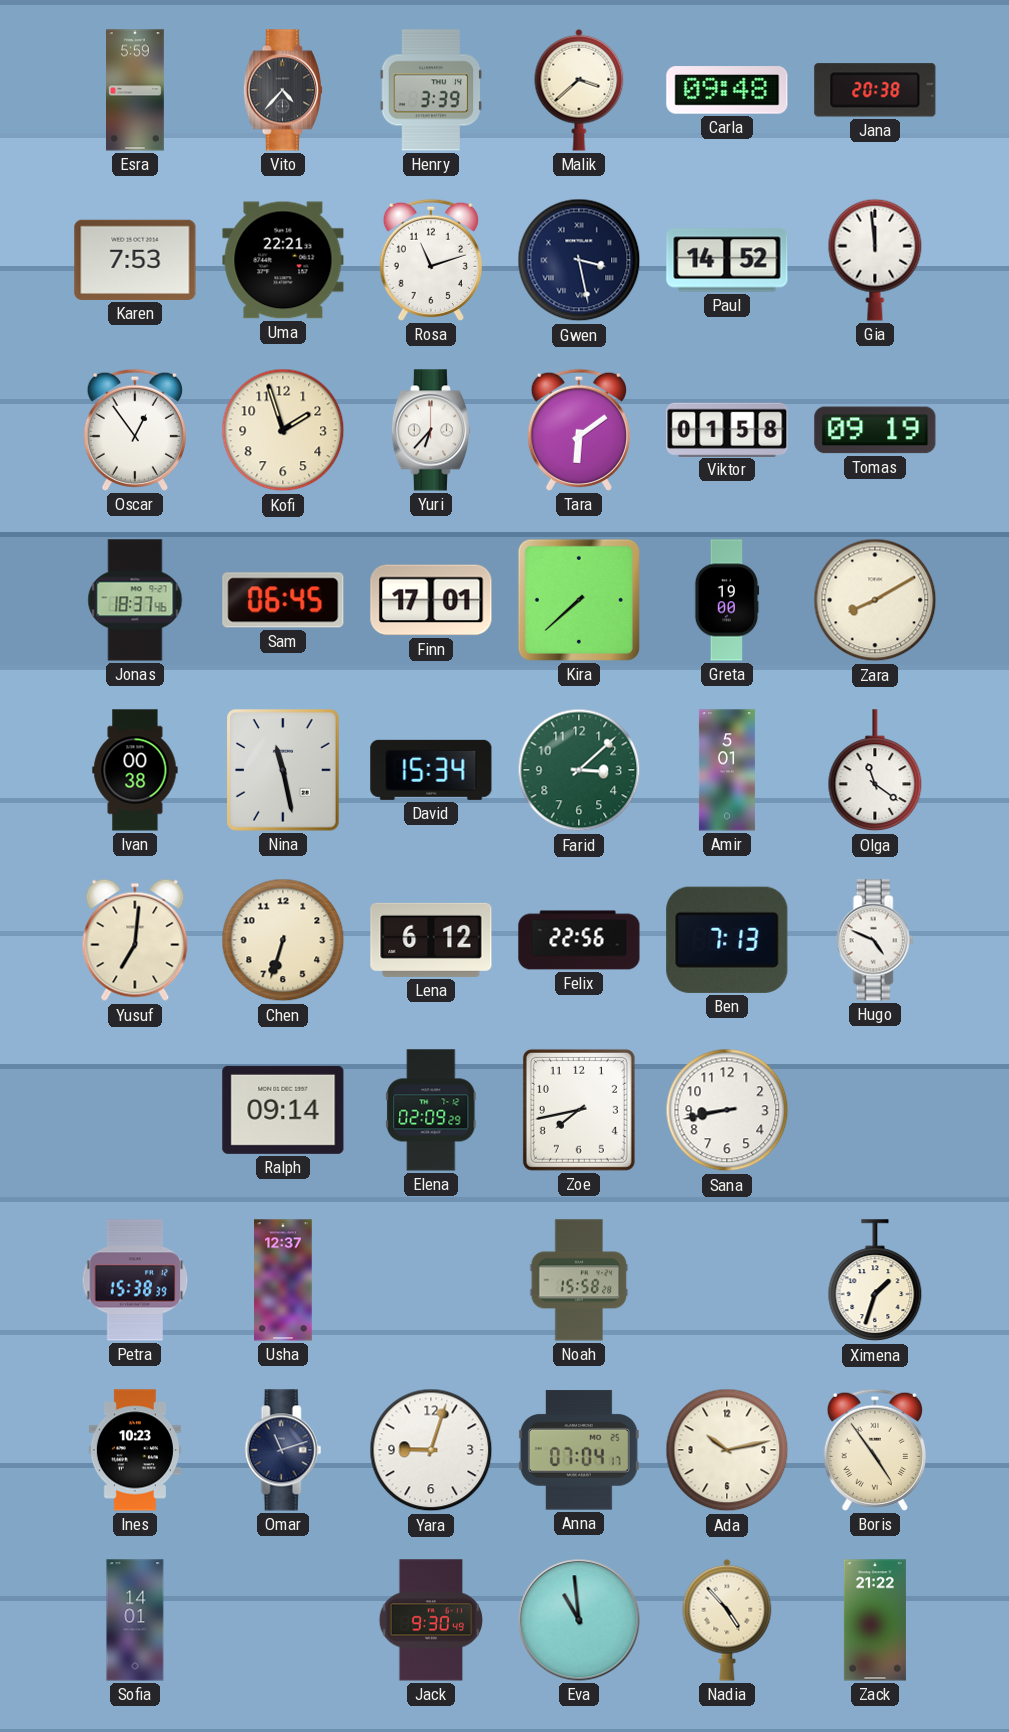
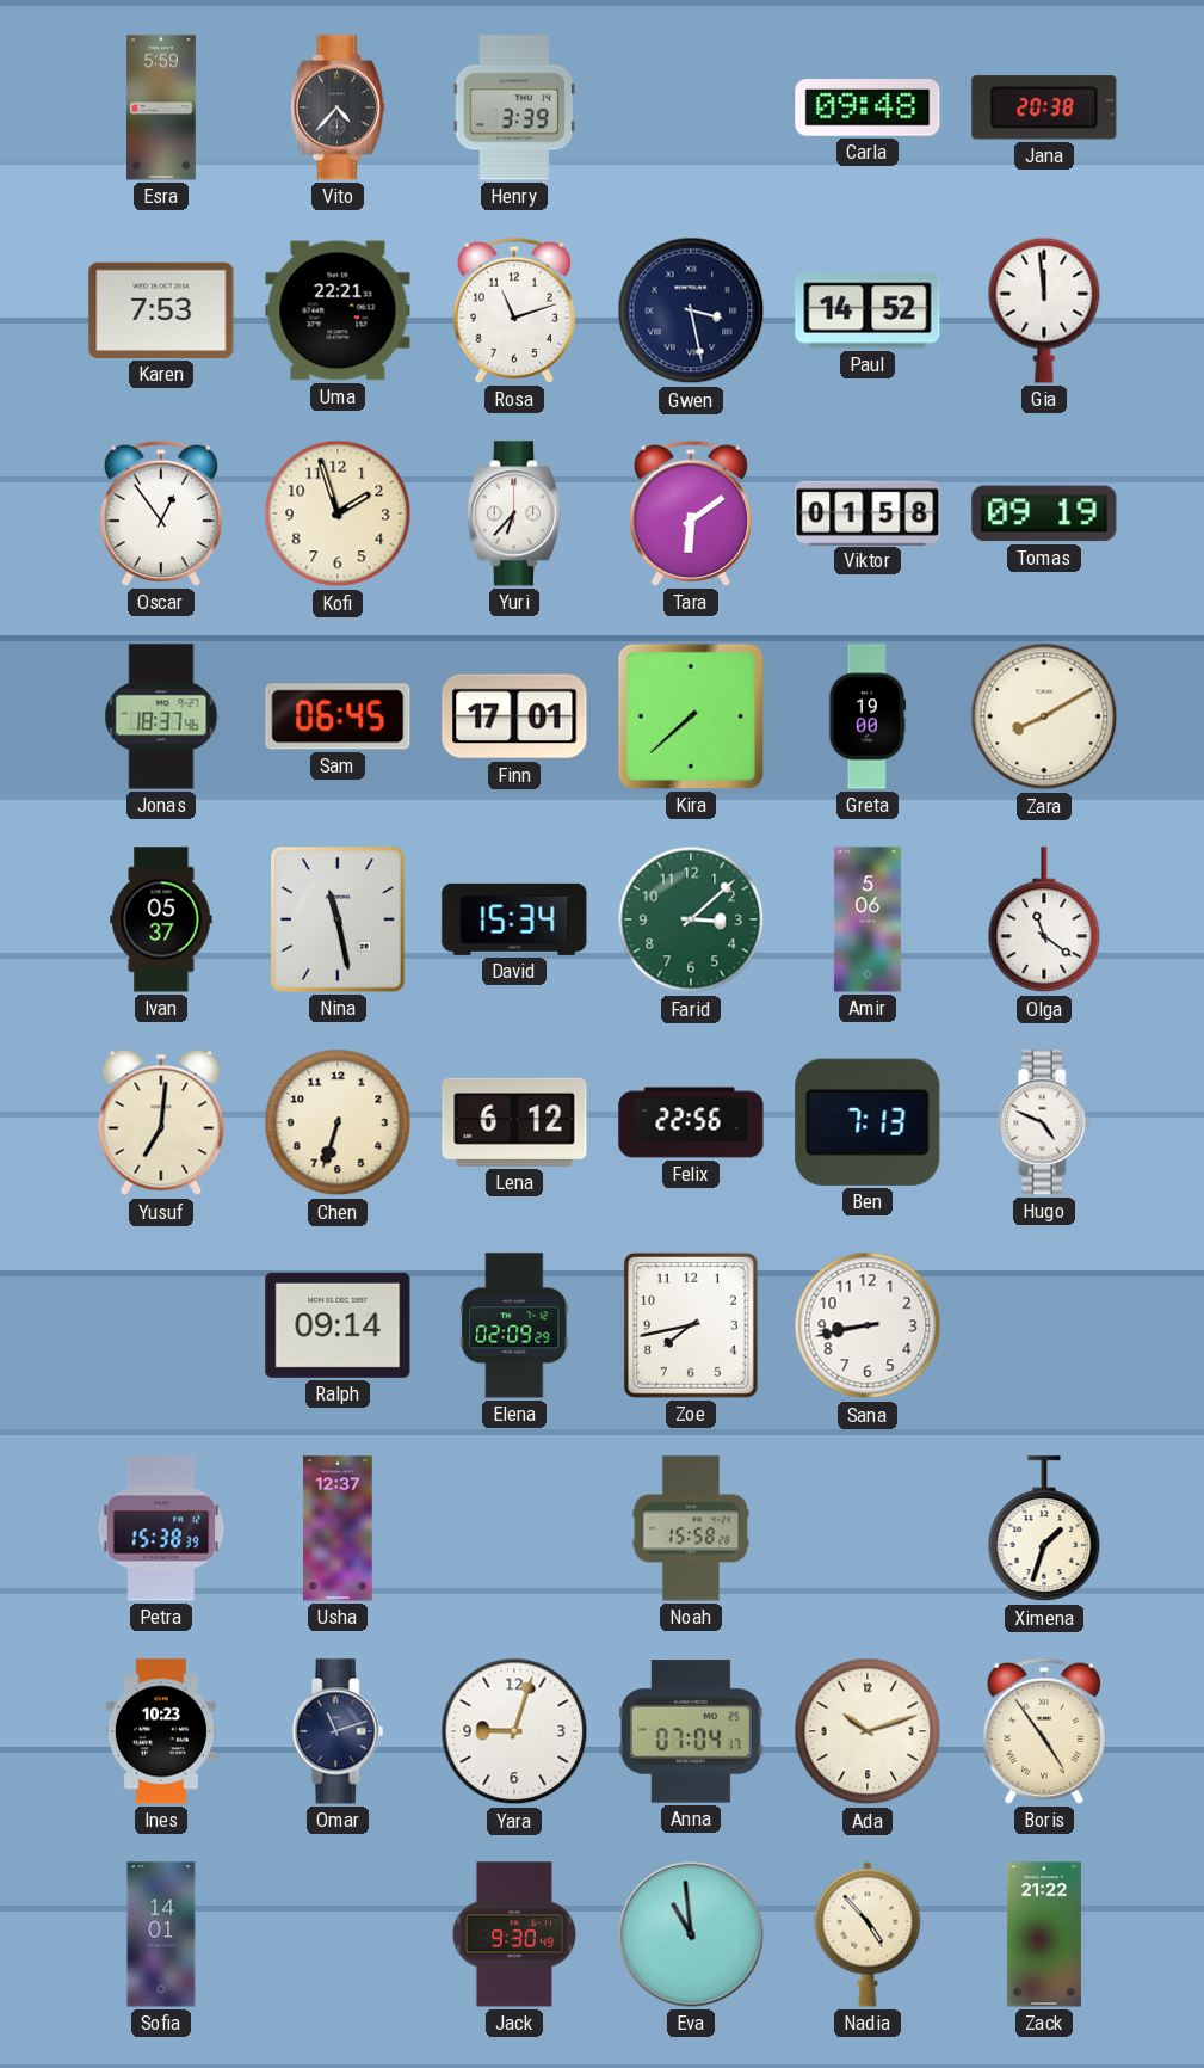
Malik: 3:38 -> none (579, 90)
Ivan: 00:38 -> 05:37 (161, 919)
Amir: 5:01 -> 5:06 (868, 919)
Ada: 10:13 -> 10:12 (868, 1731)
